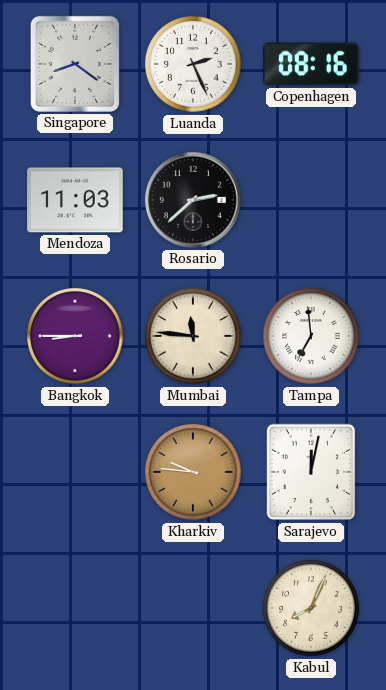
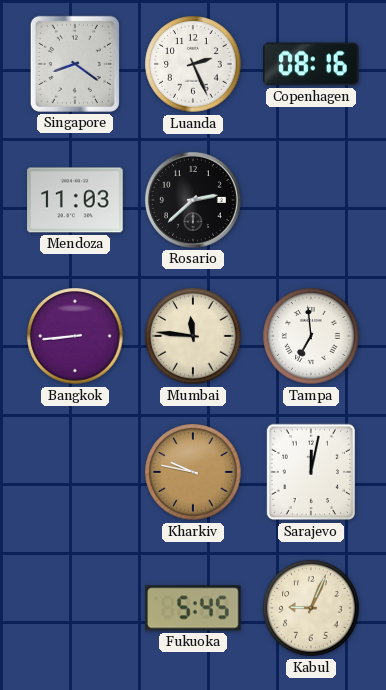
Bangkok: 8:45 -> 8:44 (75, 336)
Kharkiv: 9:46 -> 9:47 (193, 472)
Fukuoka: none -> 5:45 (194, 608)
Kabul: 8:04 -> 9:04 (311, 608)
